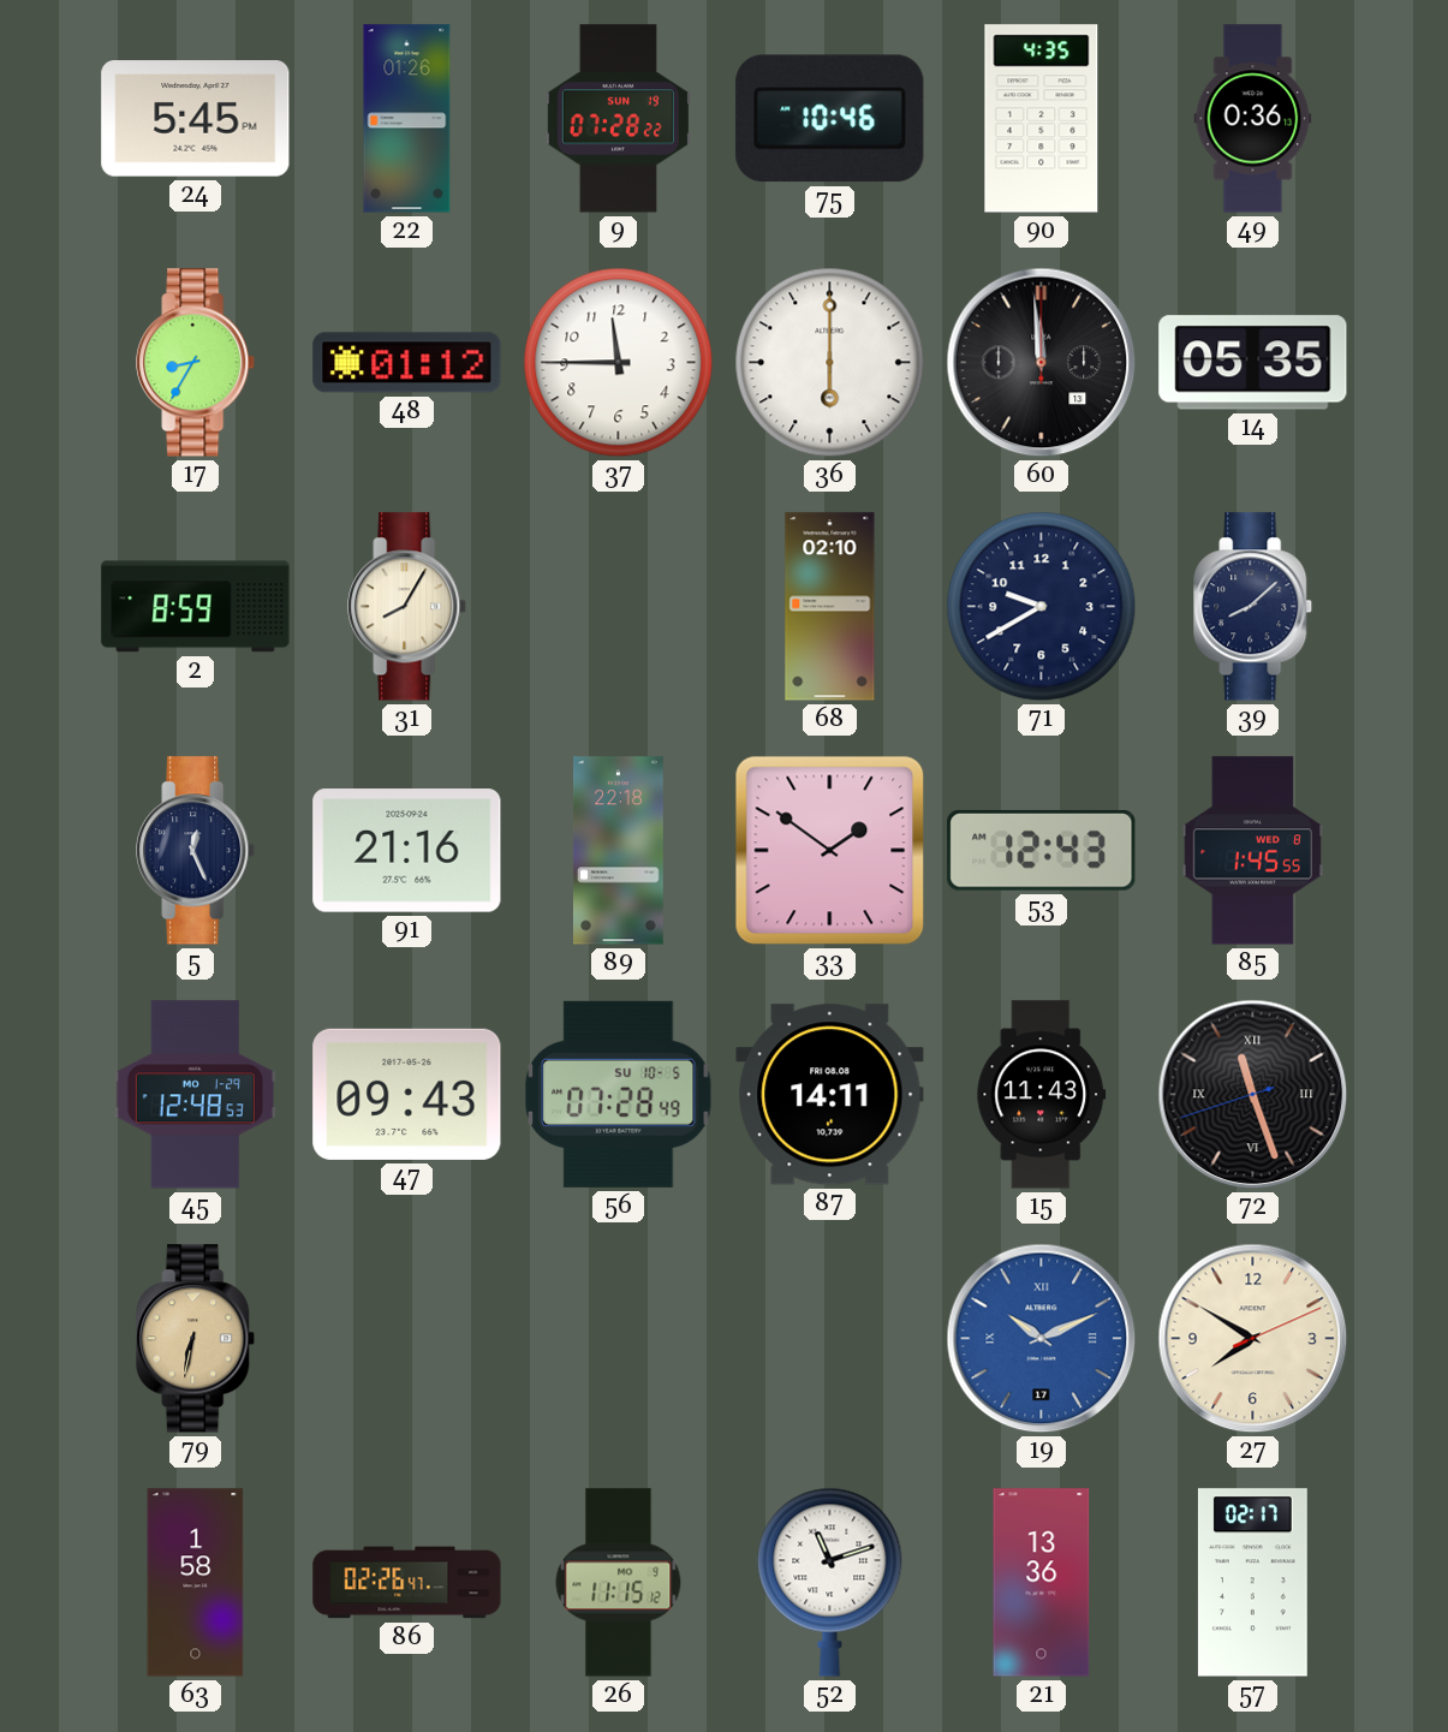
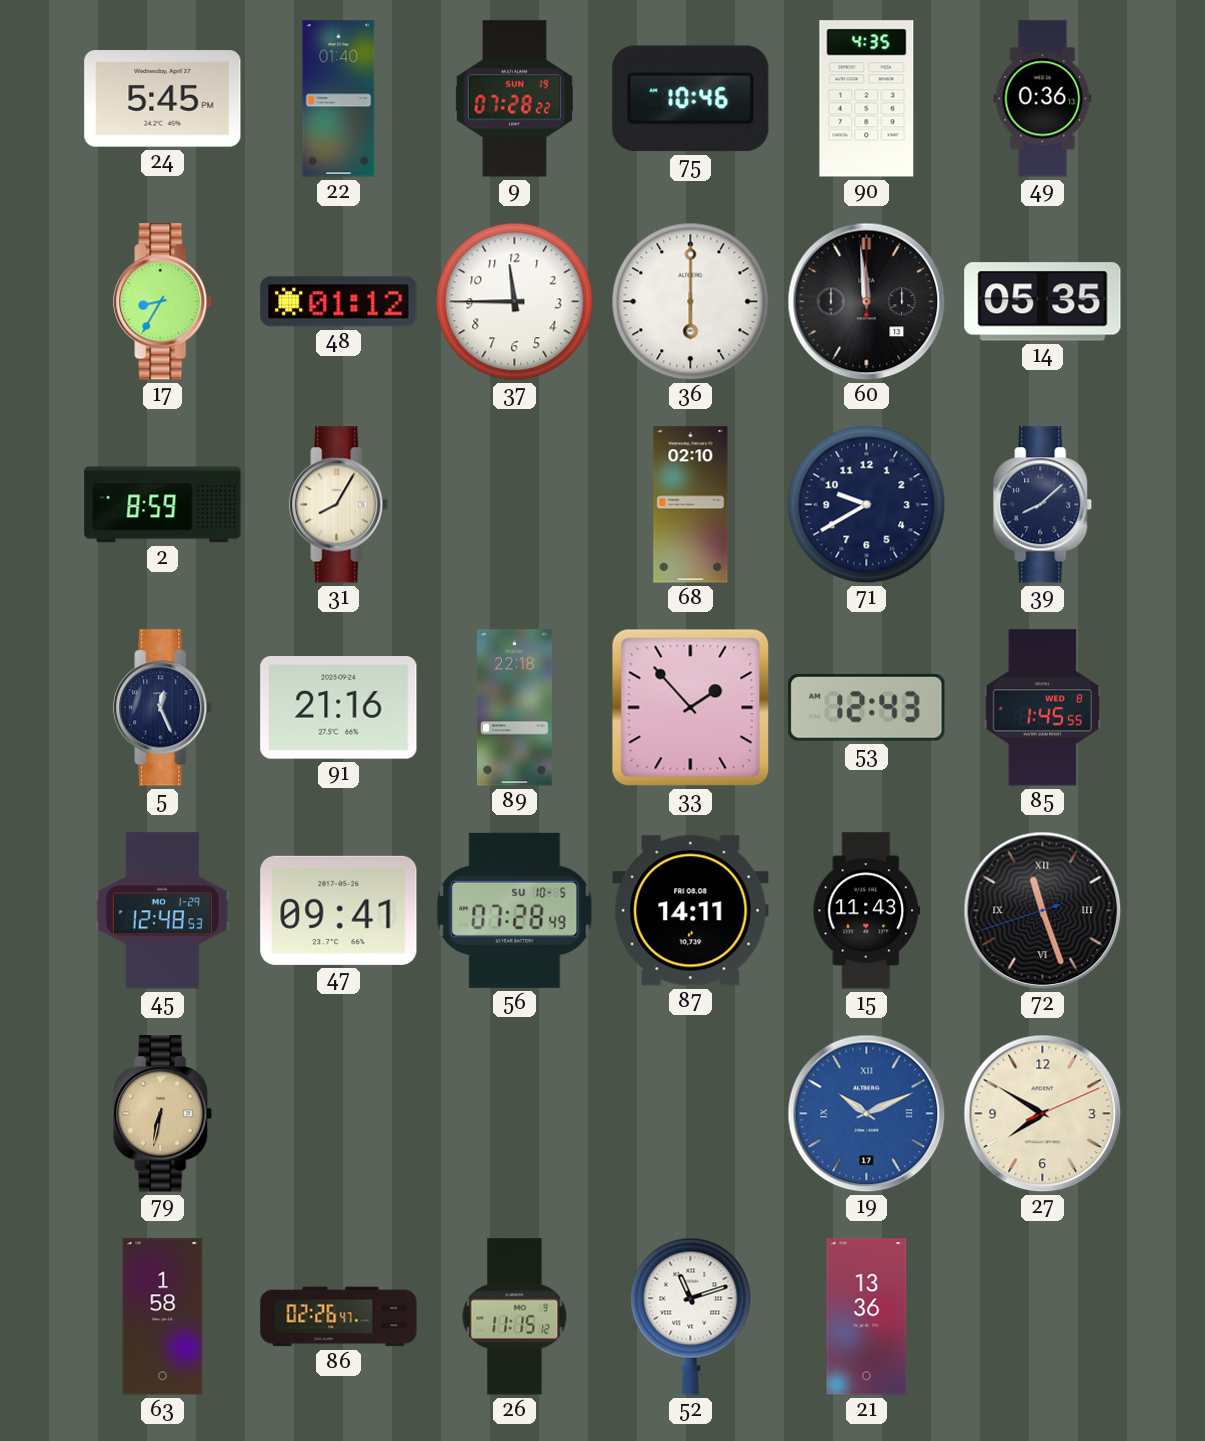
22: 01:26 -> 01:40 (339, 99)
33: 1:51 -> 1:53 (691, 708)
47: 09:43 -> 09:41 (339, 910)
57: 02:17 -> none (1252, 1583)
